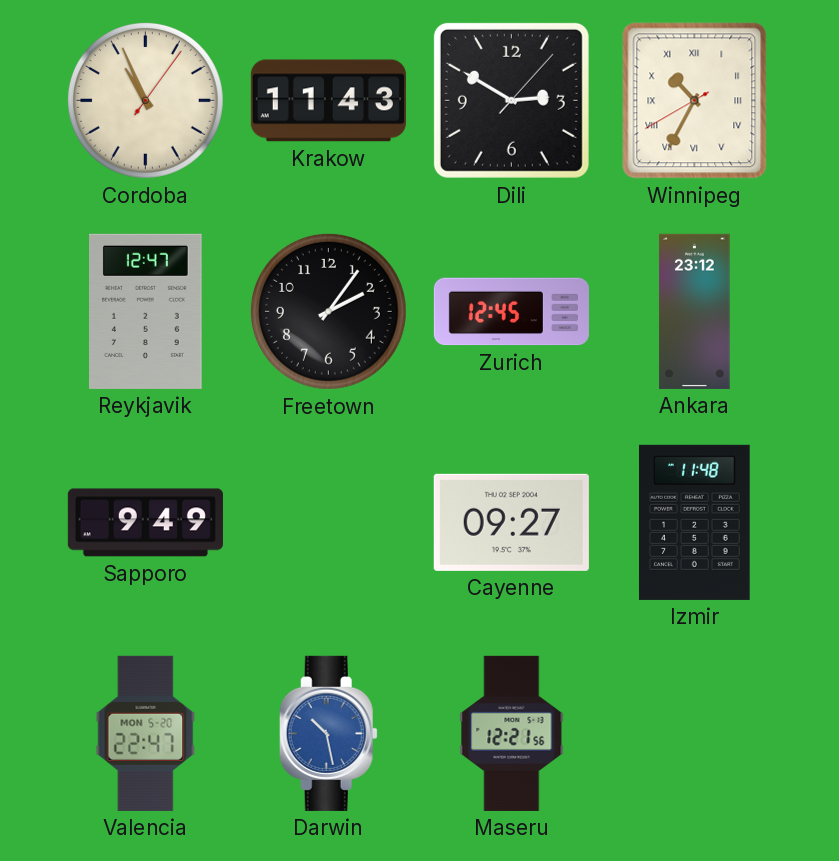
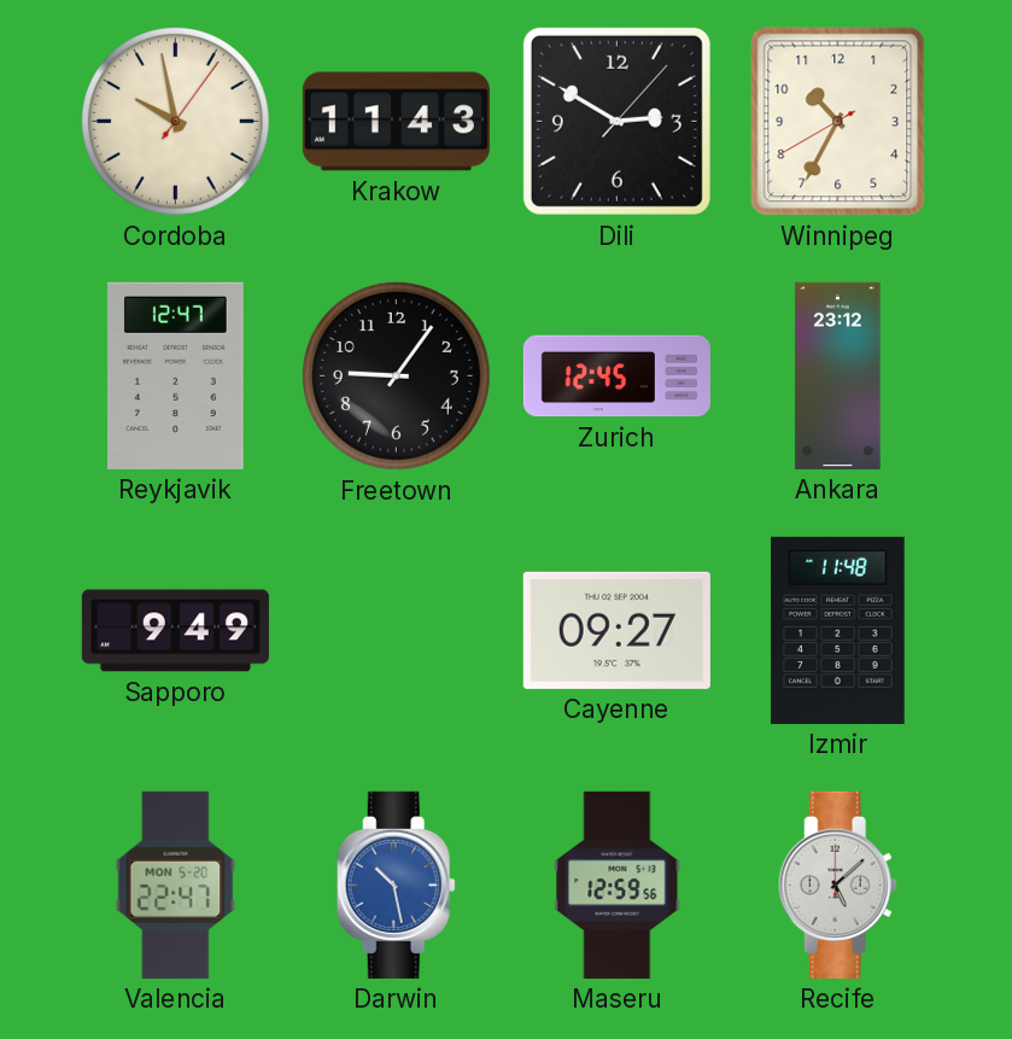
Cordoba: 10:56 -> 9:58 (175, 121)
Winnipeg numerals: Roman -> Arabic (838, 122)
Freetown: 2:06 -> 9:06 (396, 375)
Maseru: 12:21 -> 12:59 (618, 885)
Recife: none -> 5:08 (837, 885)
